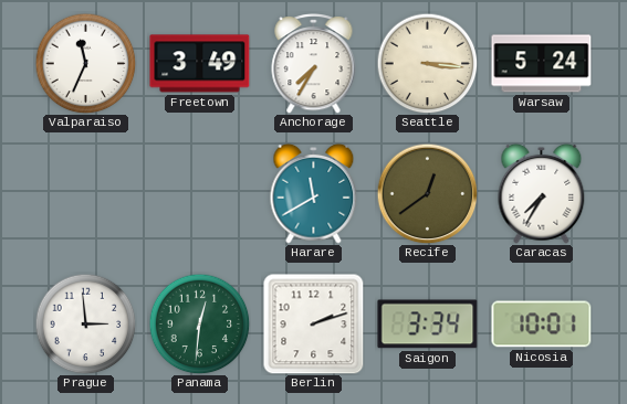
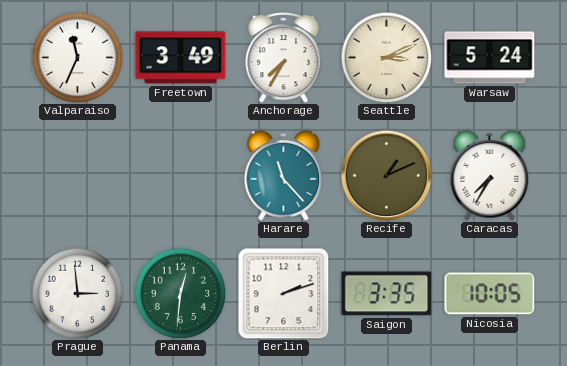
Seattle: 3:16 -> 3:11 (386, 57)
Harare: 11:40 -> 11:23 (284, 175)
Recife: 12:39 -> 1:11 (386, 175)
Saigon: 3:34 -> 3:35 (387, 294)
Nicosia: 10:01 -> 10:05 (490, 294)
